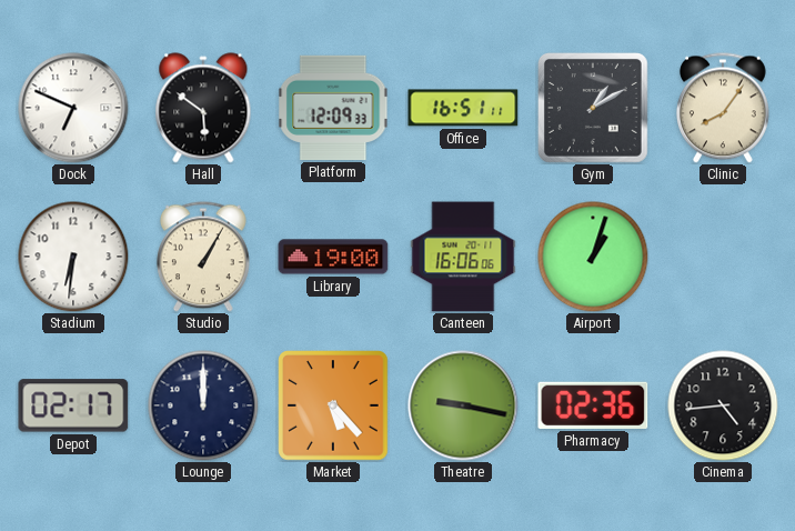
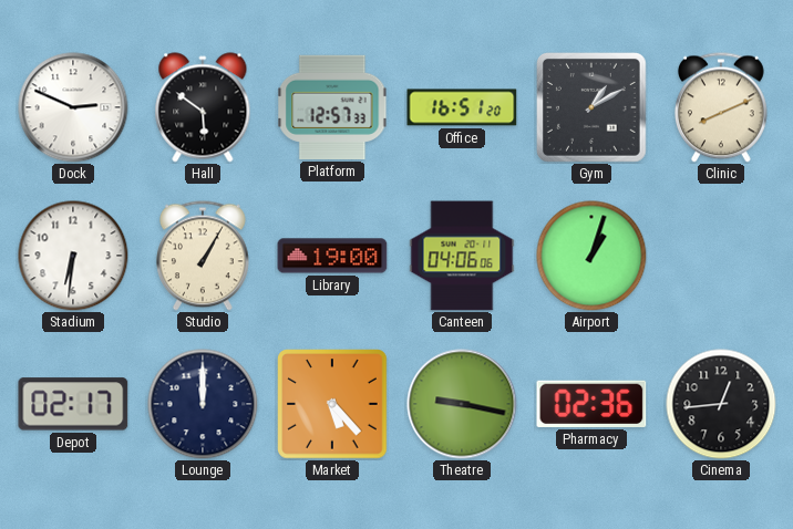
Dock: 6:49 -> 2:49 (73, 107)
Platform: 12:09 -> 12:57 (332, 107)
Office: 16:51:11 -> 16:51:20 (462, 107)
Clinic: 8:06 -> 8:11 (721, 107)
Canteen: 16:06 -> 04:06 (462, 256)
Cinema: 4:44 -> 12:44 (721, 404)
